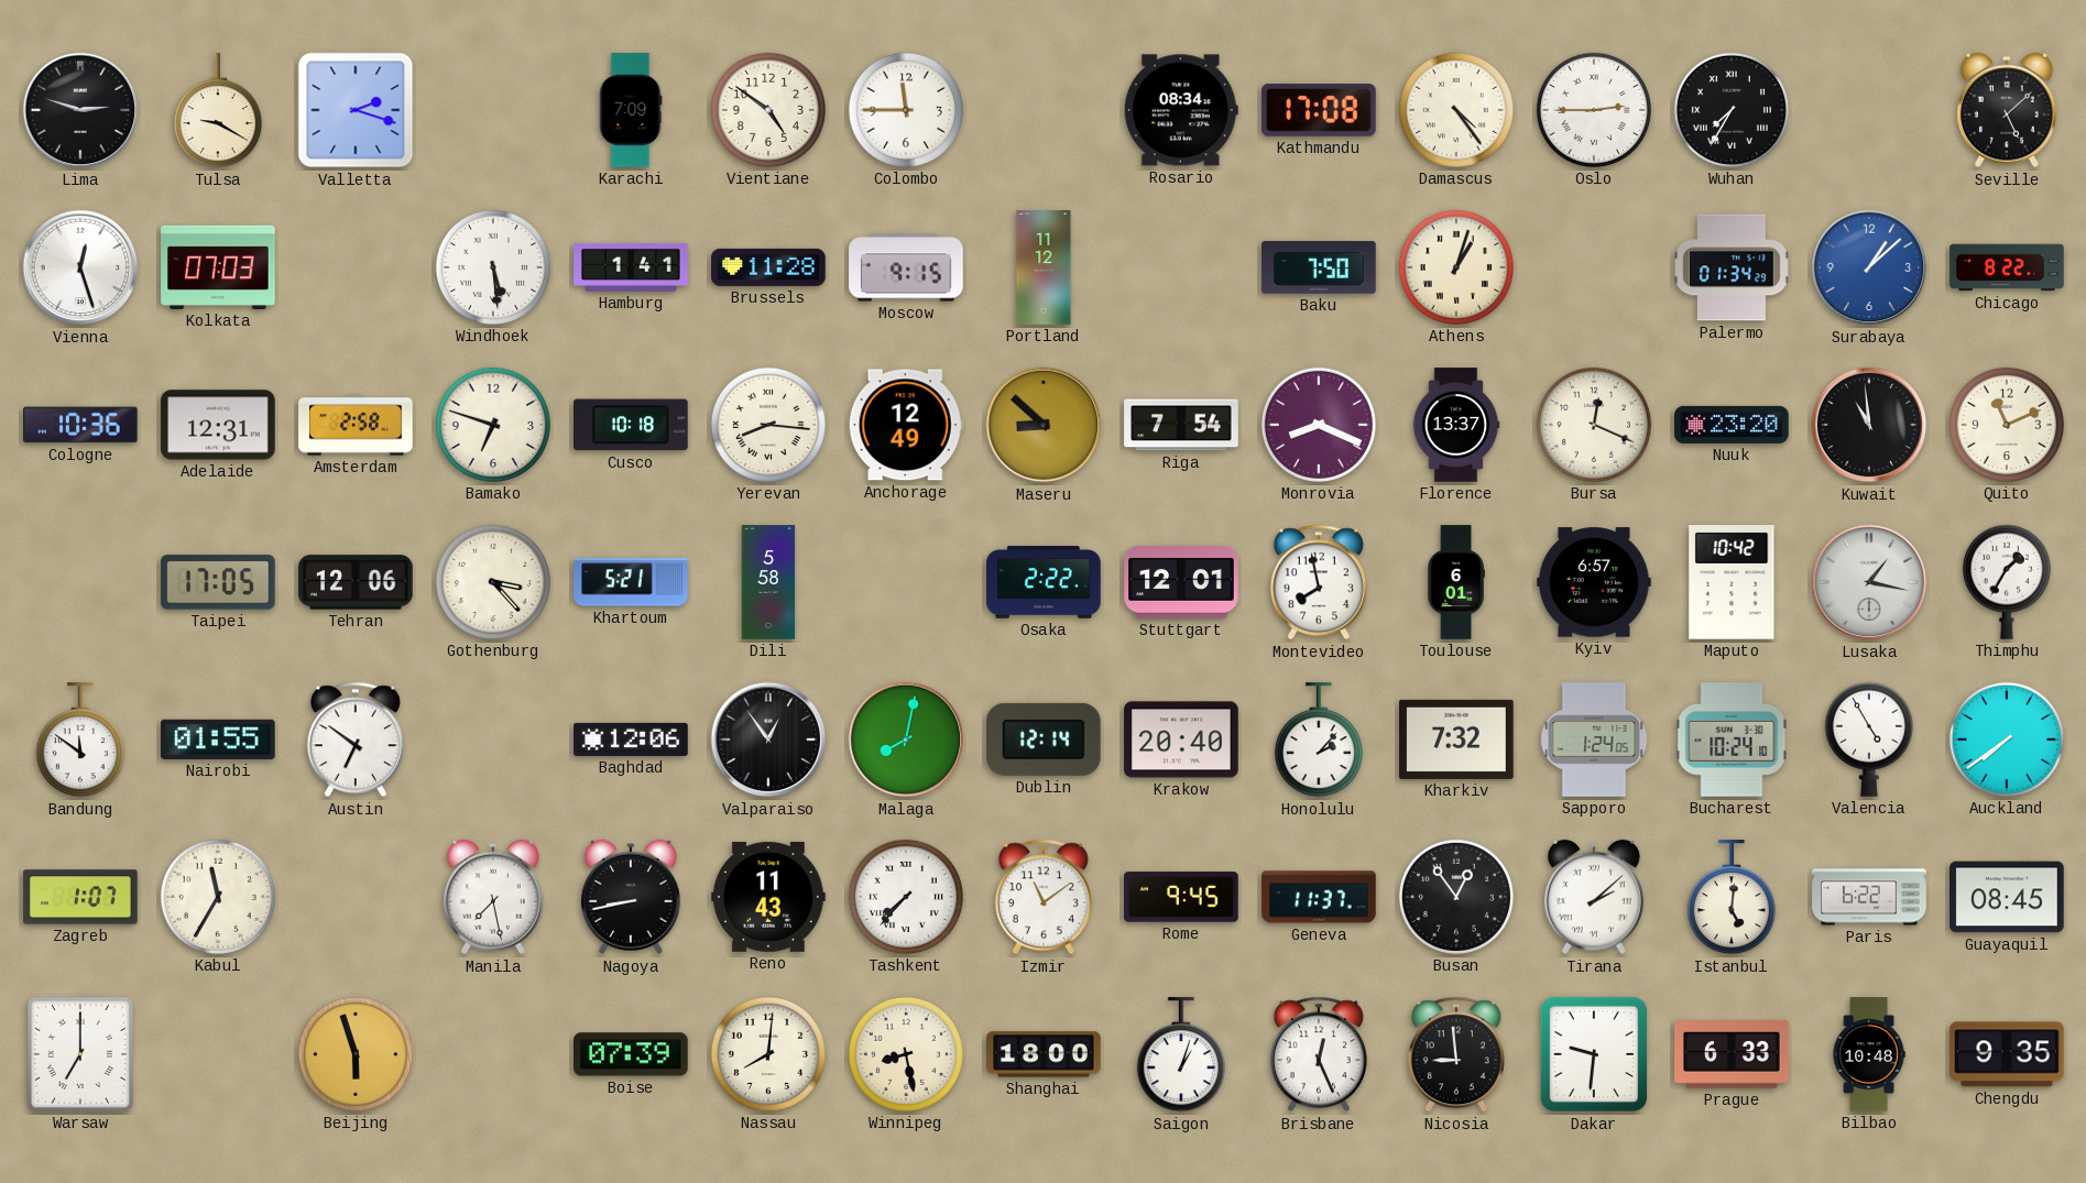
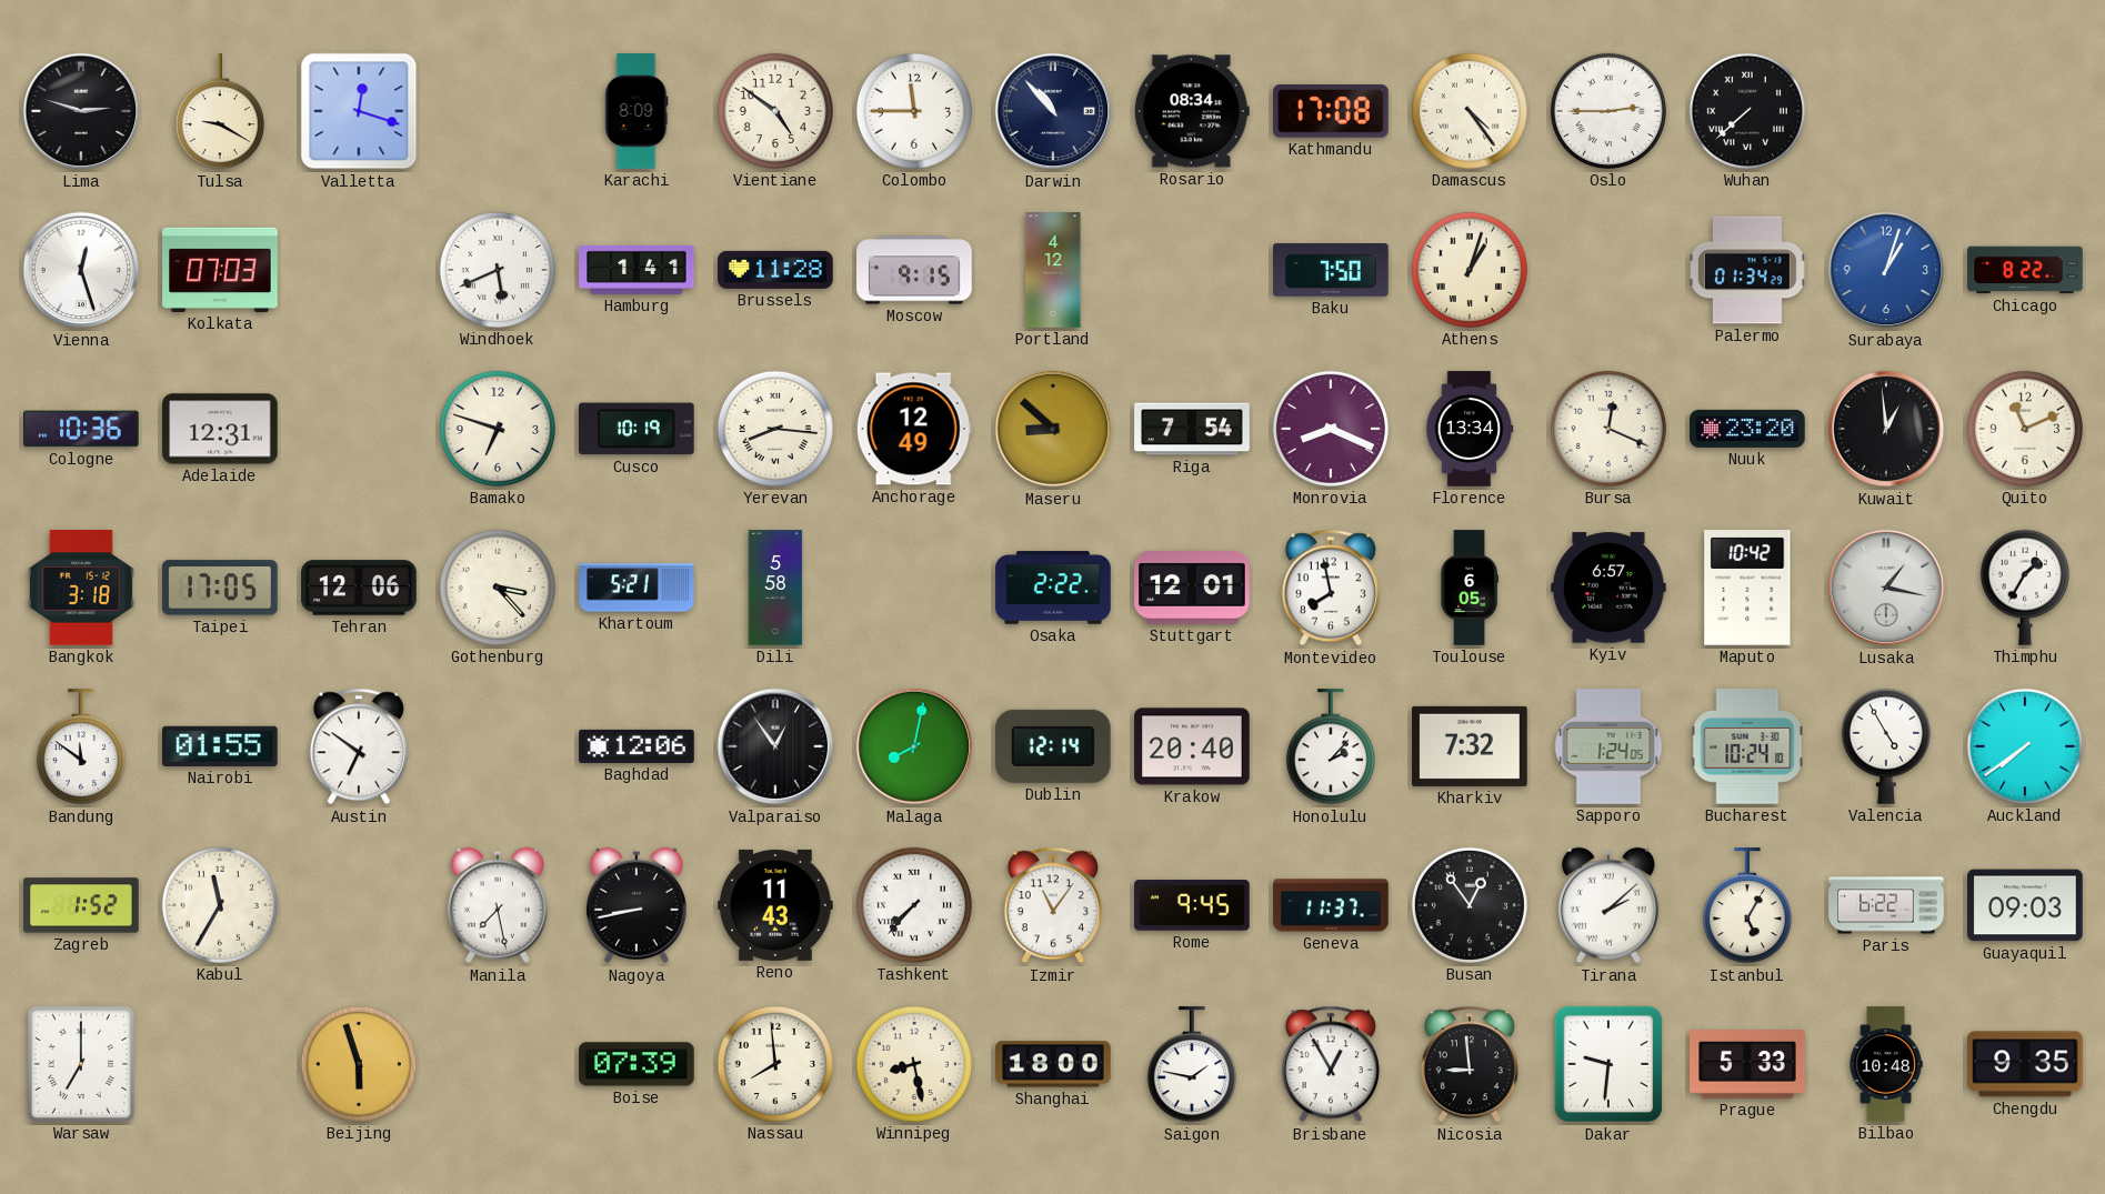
Valletta: 2:18 -> 12:18 (359, 111)
Karachi: 7:09 -> 8:09 (636, 111)
Darwin: none -> 10:53 (1053, 111)
Wuhan: 7:35 -> 7:38 (1747, 111)
Seville: 5:08 -> none (2007, 110)
Windhoek: 5:29 -> 5:41 (498, 270)
Portland: 11:12 -> 4:12 (1053, 270)
Surabaya: 1:08 -> 1:03 (1886, 270)
Amsterdam: 2:58 -> none (356, 425)
Cusco: 10:18 -> 10:19 (638, 429)
Florence: 13:37 -> 13:34 (1470, 429)
Kuwait: 10:59 -> 12:59 (1886, 429)
Bangkok: none -> 3:18 (81, 588)
Toulouse: 6:01 -> 6:05 (1470, 588)
Zagreb: 1:07 -> 1:52 (81, 905)
Izmir: 11:09 -> 11:06 (1053, 905)
Istanbul: 5:01 -> 5:05 (1747, 906)
Guayaquil: 08:45 -> 09:03 (2025, 905)
Nassau: 8:01 -> 7:59 (775, 1064)
Saigon: 1:03 -> 1:47 (1192, 1065)
Brisbane: 12:26 -> 12:55 (1331, 1064)
Prague: 6:33 -> 5:33 (1747, 1065)
